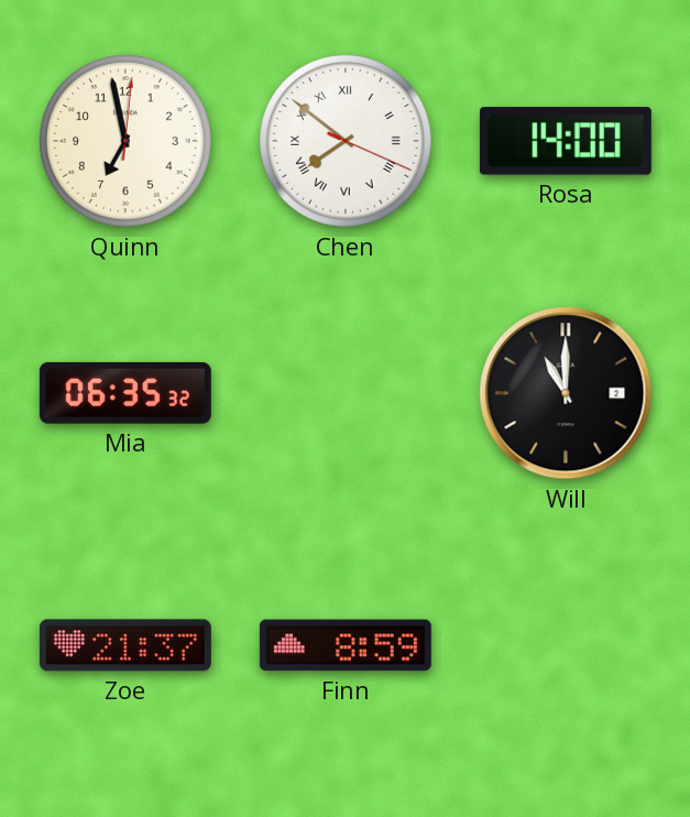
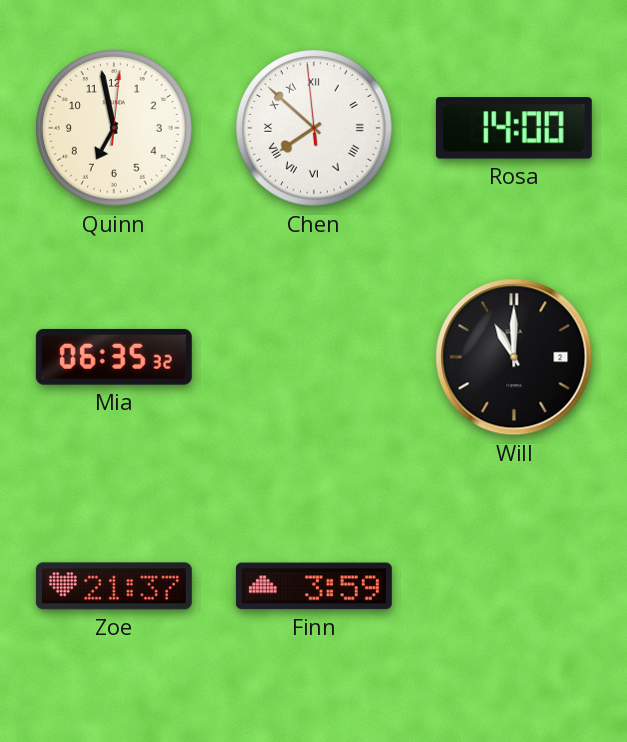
Chen: 7:51:19 -> 7:51:59 (314, 128)
Finn: 8:59 -> 3:59 (314, 586)
